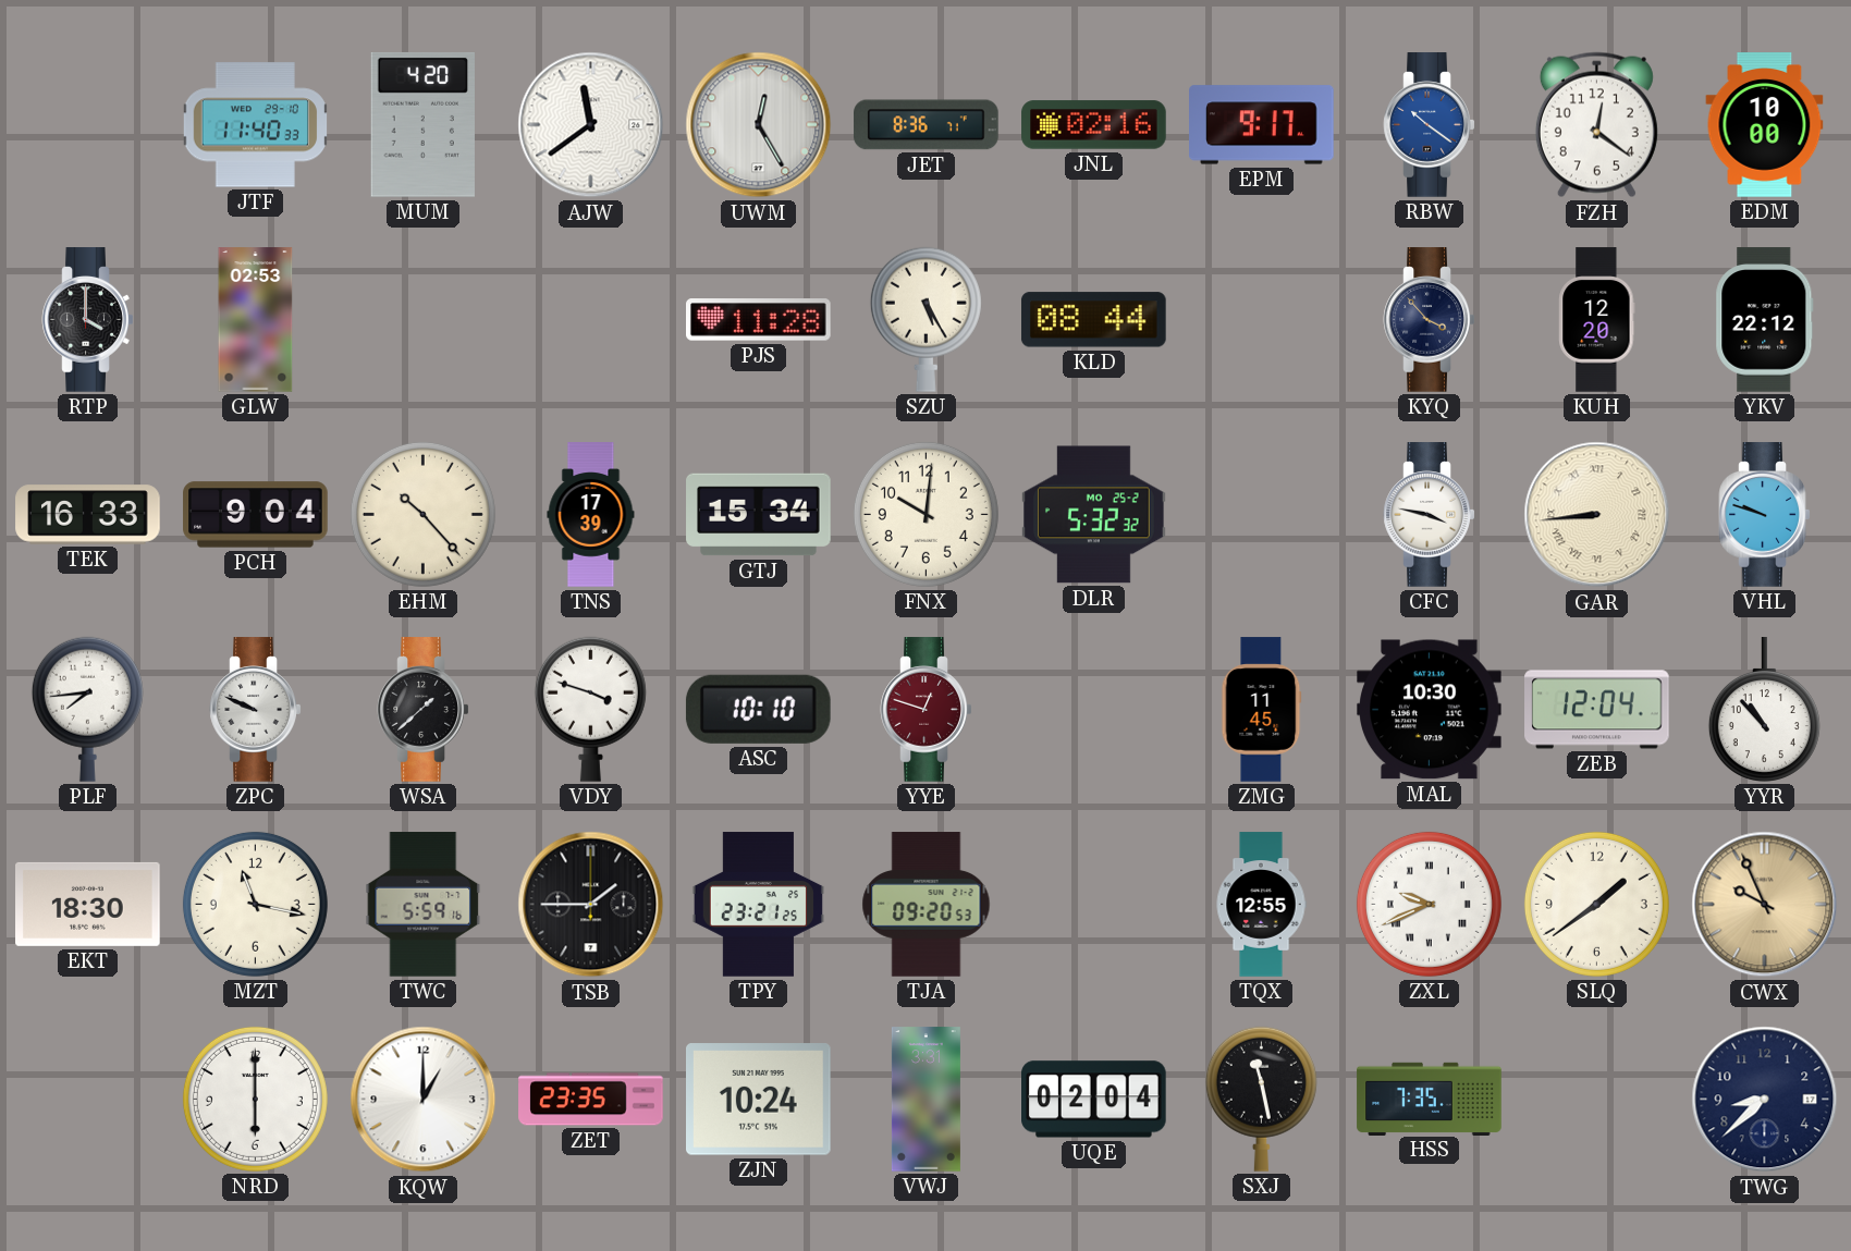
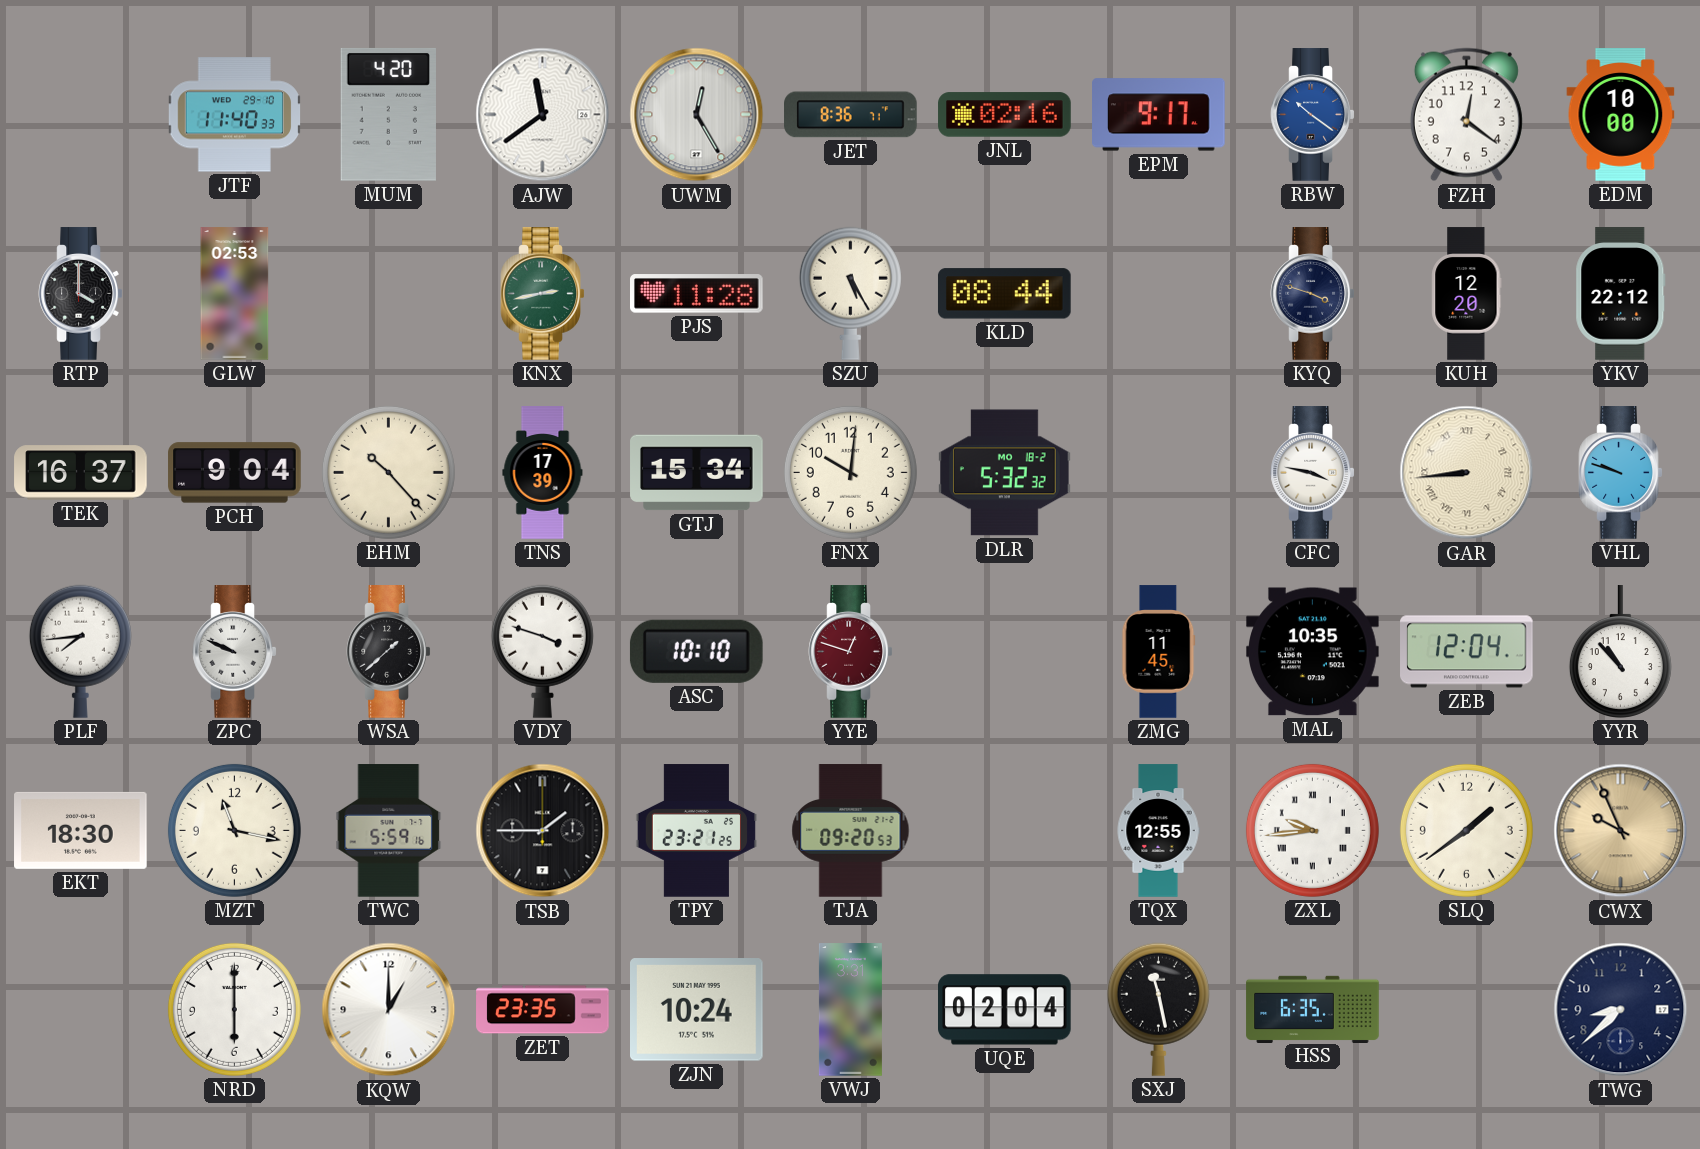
KNX: none -> 2:43 (543, 294)
KYQ: 3:53 -> 3:48 (1313, 294)
TEK: 16:33 -> 16:37 (81, 473)
DLR date: MO 25-2 -> MO 18-2 (1005, 473)
MAL: 10:30 -> 10:35 (1313, 652)
ZXL: 9:41 -> 9:44 (1312, 830)
HSS: 7:35 -> 6:35 (1313, 1009)
